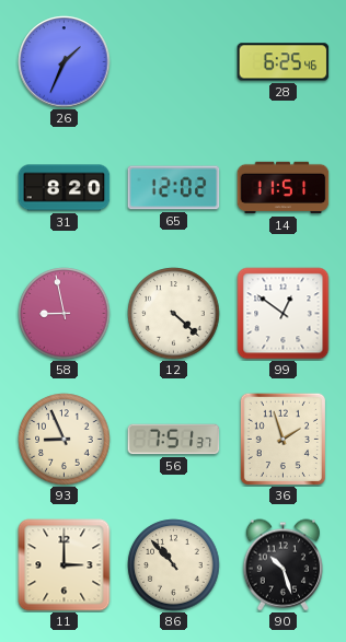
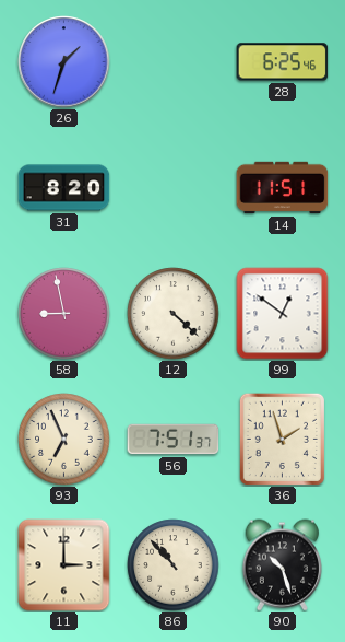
26: 1:34 -> 1:33 (64, 62)
65: 12:02 -> none (174, 188)
93: 8:56 -> 6:56 (64, 440)
